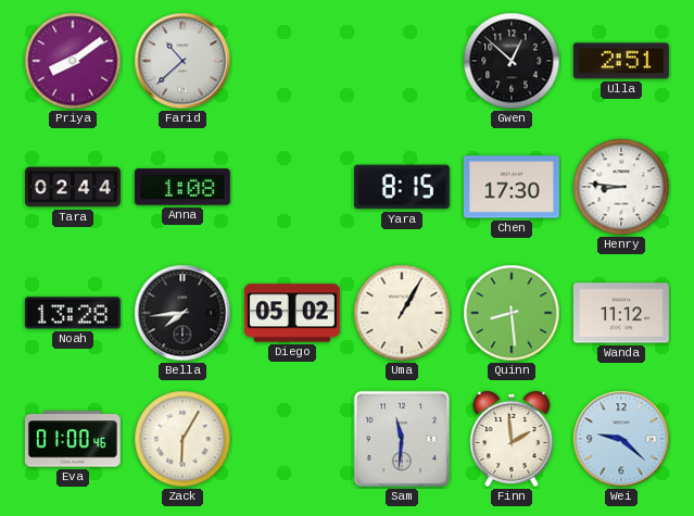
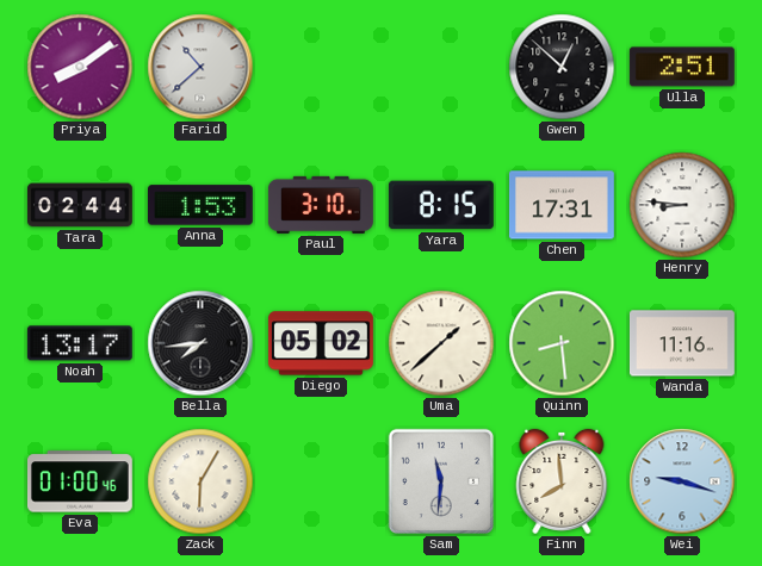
Anna: 1:08 -> 1:53 (200, 205)
Paul: none -> 3:10 (321, 205)
Chen: 17:30 -> 17:31 (562, 205)
Noah: 13:28 -> 13:17 (80, 343)
Uma: 1:05 -> 1:38 (441, 343)
Wanda: 11:12 -> 11:16 (682, 343)
Finn: 1:59 -> 7:59 (562, 481)
Wei: 9:22 -> 9:18 (682, 481)
